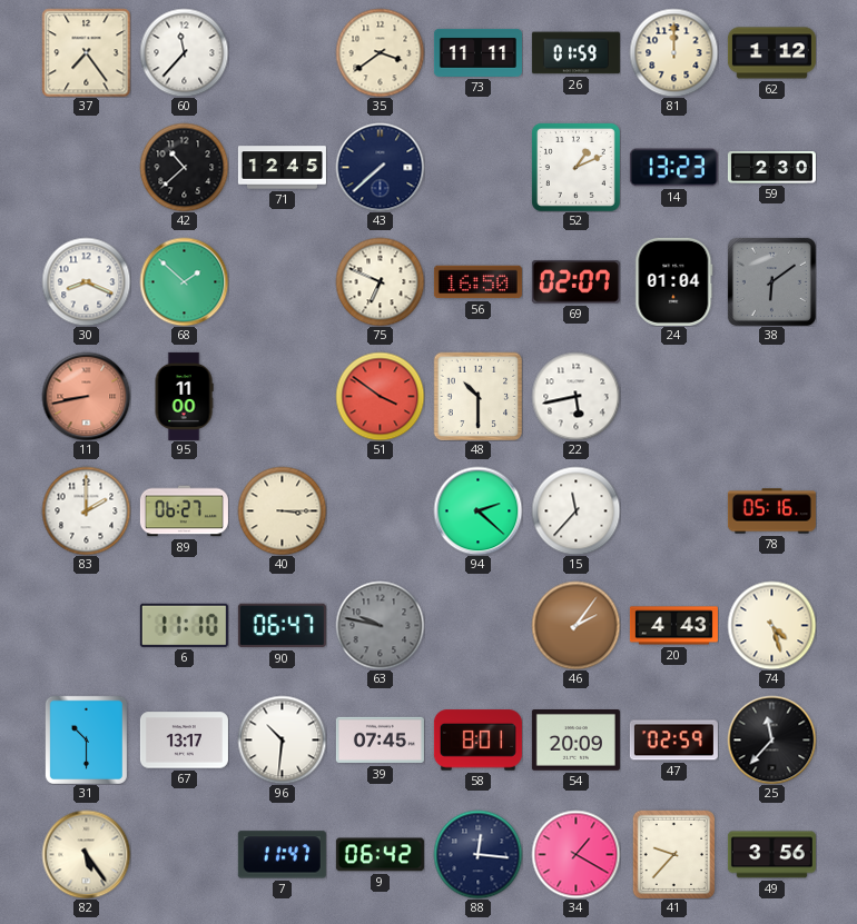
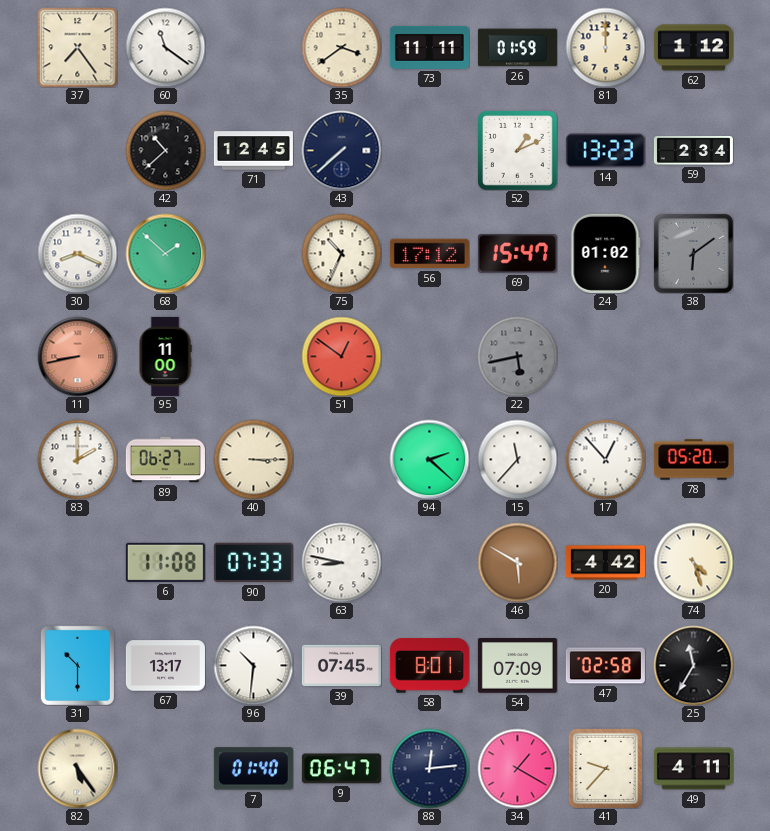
60: 11:37 -> 11:21 (165, 47)
59: 2:30 -> 2:34 (693, 151)
75: 6:49 -> 10:34 (341, 253)
56: 16:50 -> 17:12 (429, 254)
69: 02:07 -> 15:47 (517, 254)
24: 01:04 -> 01:02 (606, 253)
51: 3:51 -> 12:51 (341, 356)
48: 10:30 -> none (477, 396)
22 dial: white -> grey (517, 356)
17: none -> 12:53 (605, 459)
78: 05:16 -> 05:20 (693, 460)
6: 11:10 -> 11:08 (165, 562)
90: 06:47 -> 07:33 (253, 563)
63: 9:47 -> 8:47 (341, 562)
63 dial: grey -> white (341, 562)
46: 2:06 -> 5:50 (517, 562)
20: 4:43 -> 4:42 (605, 563)
54: 20:09 -> 07:09 (517, 666)
47: 02:59 -> 02:58 (605, 666)
25: 11:37 -> 11:35 (693, 665)
7: 11:47 -> 01:40 (253, 769)
9: 06:42 -> 06:47 (341, 769)
88: 12:16 -> 12:14 (429, 768)
49: 3:56 -> 4:11 (693, 769)
